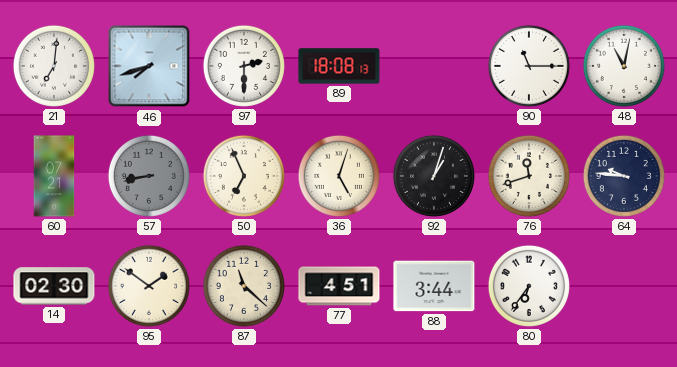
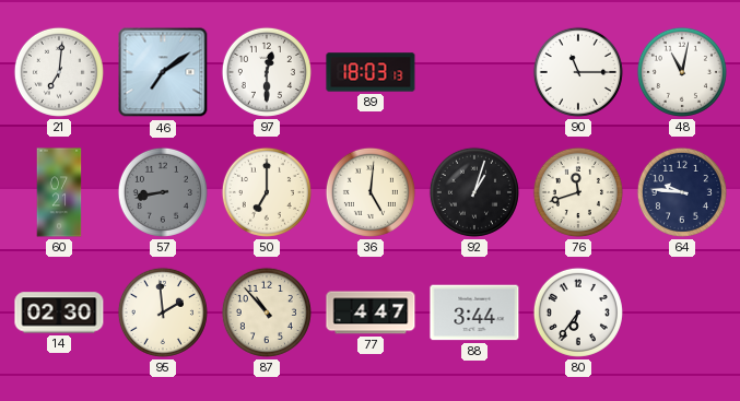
46: 7:42 -> 7:09 (163, 72)
97: 2:30 -> 12:30 (267, 72)
89: 18:08 -> 18:03 (371, 72)
50: 6:56 -> 7:00 (267, 192)
36: 5:03 -> 5:01 (371, 192)
95: 1:51 -> 1:59 (163, 312)
87: 11:22 -> 10:53 (267, 312)
77: 4:51 -> 4:47 (371, 312)
